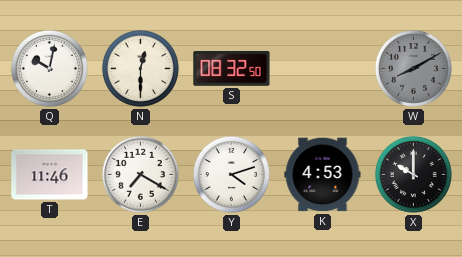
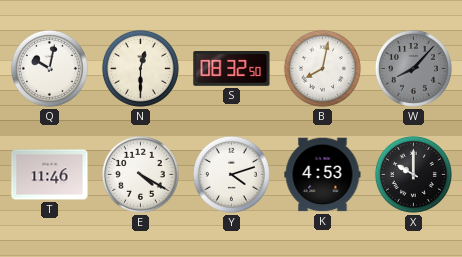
B: none -> 8:02 (322, 68)
W: 8:10 -> 8:07 (413, 68)
E: 7:20 -> 4:20 (140, 174)
